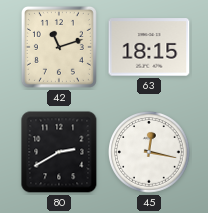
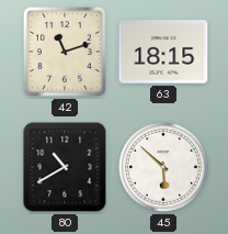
80: 2:40 -> 10:40 (65, 167)
45: 12:17 -> 5:52 (164, 168)
